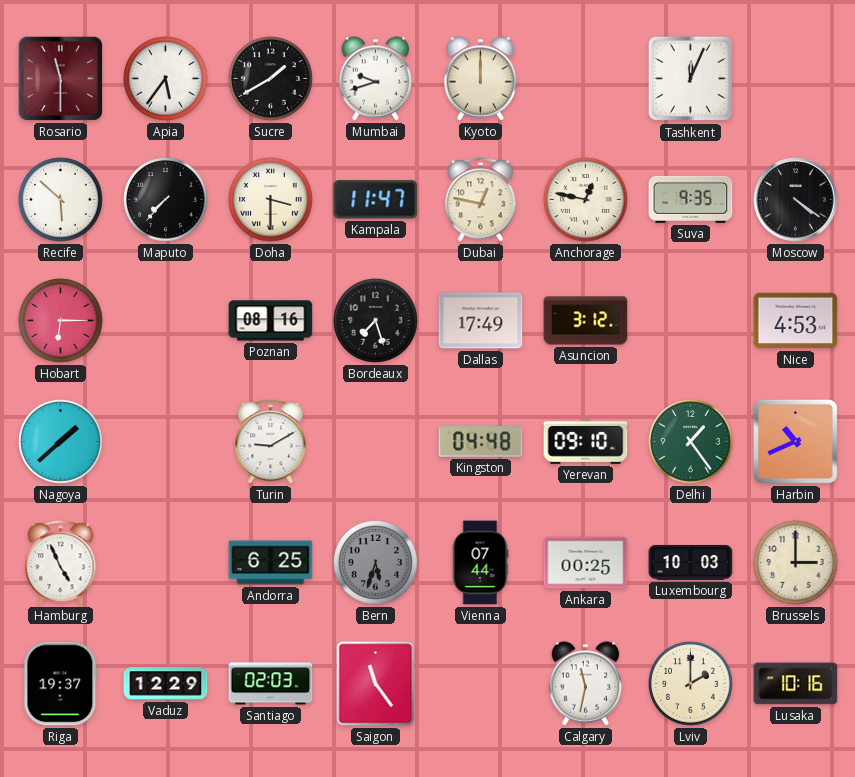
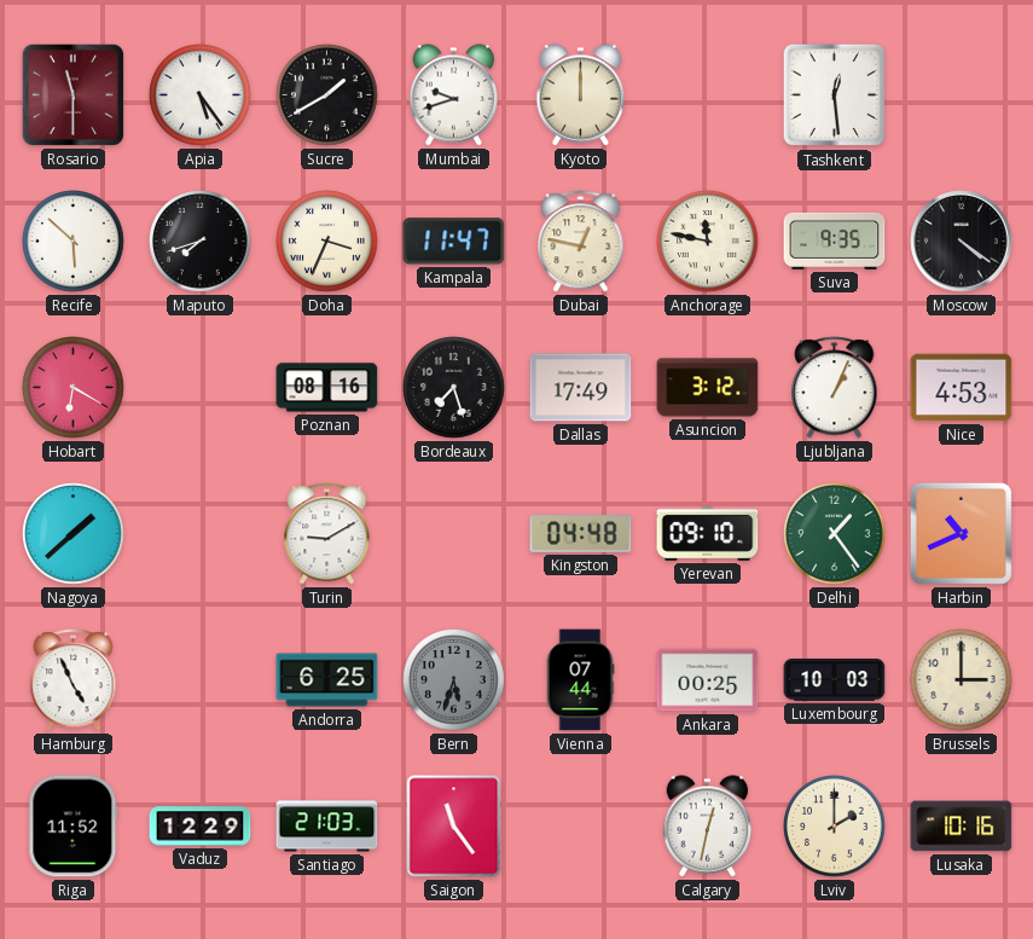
Apia: 5:36 -> 5:24 (201, 95)
Tashkent: 12:04 -> 12:29 (835, 95)
Maputo: 7:37 -> 7:42 (201, 242)
Doha: 3:30 -> 3:34 (327, 242)
Anchorage: 12:47 -> 11:47 (708, 242)
Hobart: 6:15 -> 6:20 (74, 388)
Ljubljana: none -> 1:04 (835, 388)
Riga: 19:37 -> 11:52 (74, 827)
Santiago: 02:03 -> 21:03 (327, 827)
Calgary: 11:32 -> 12:32 (708, 827)
